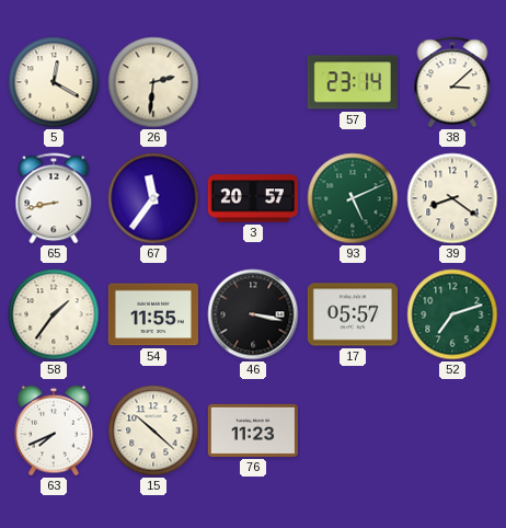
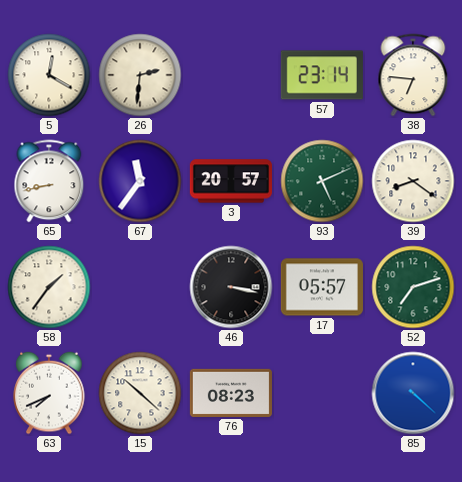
38: 3:08 -> 6:46 (413, 75)
54: 11:55 -> none (153, 314)
76: 11:23 -> 08:23 (231, 393)
85: none -> 4:22 (413, 393)
